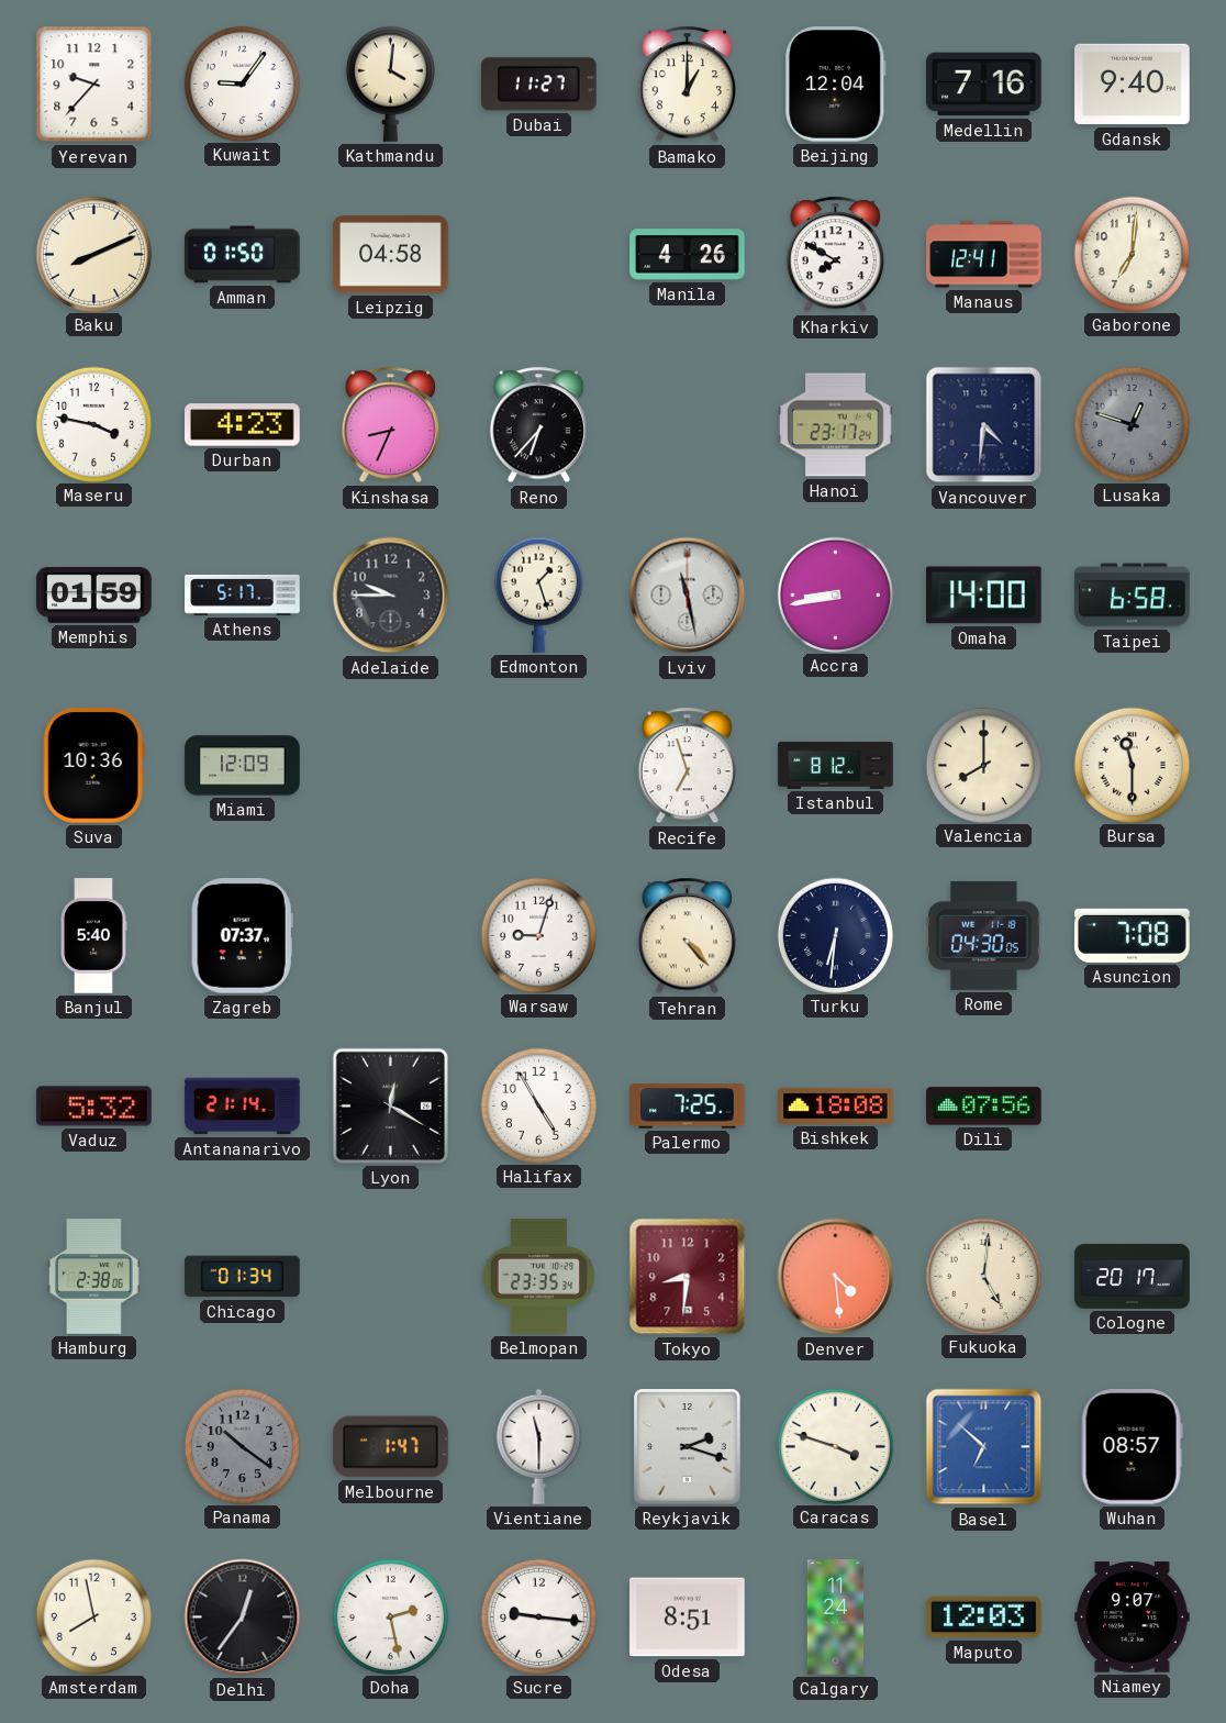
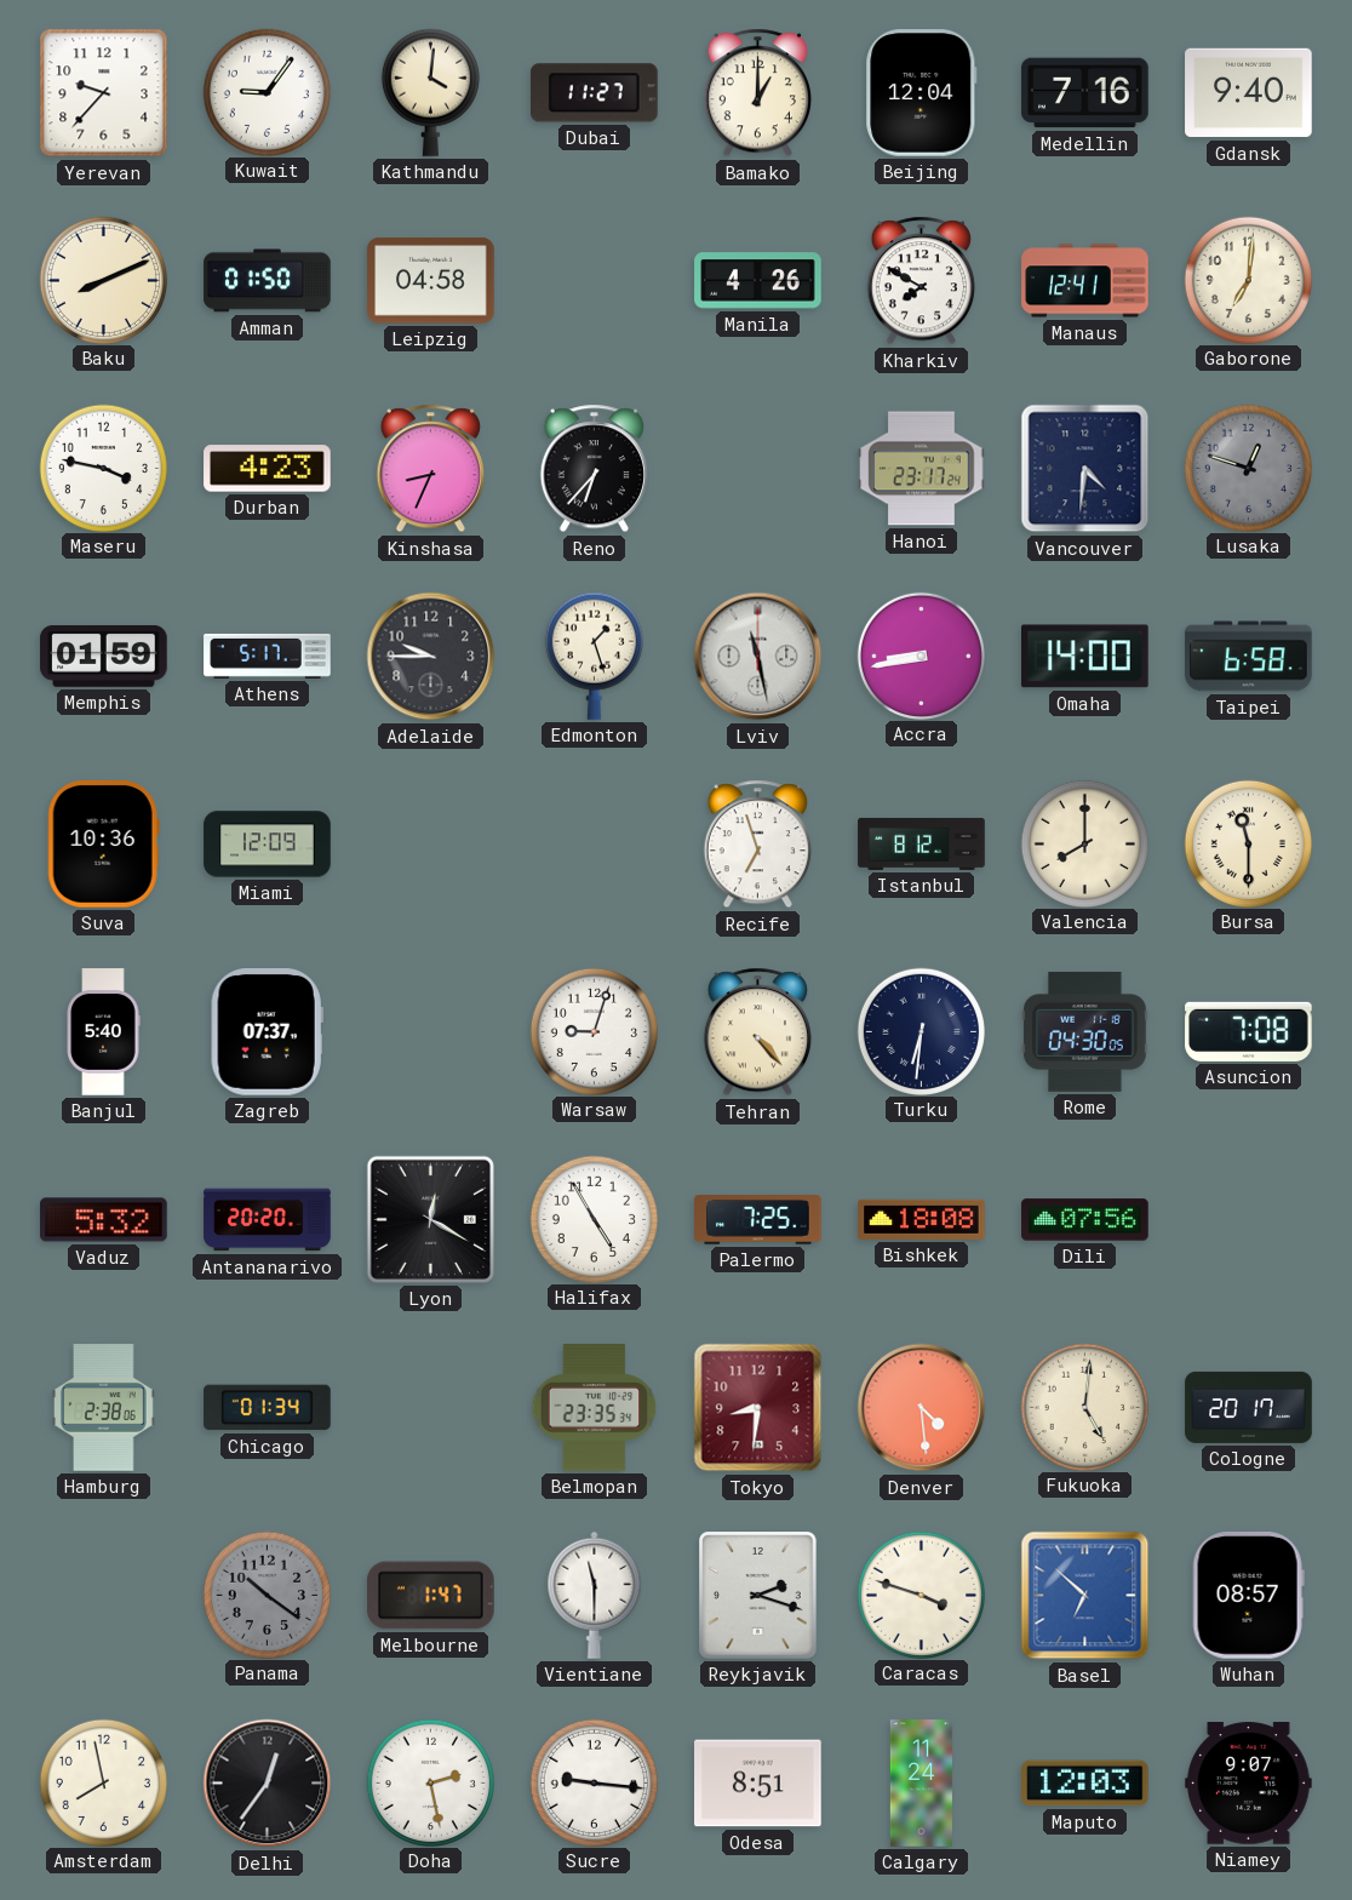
Antananarivo: 21:14 -> 20:20 (268, 1220)
